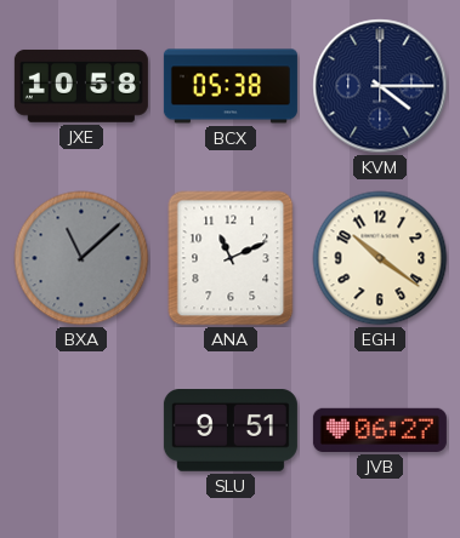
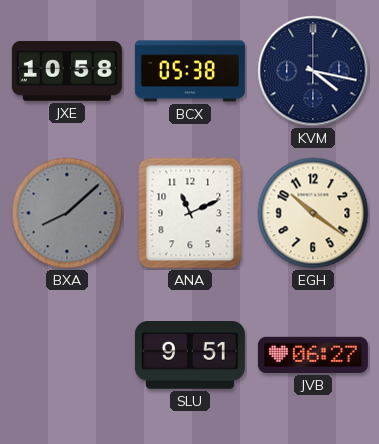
KVM: 4:15 -> 4:17 (313, 71)
BXA: 11:08 -> 8:08 (67, 213)
